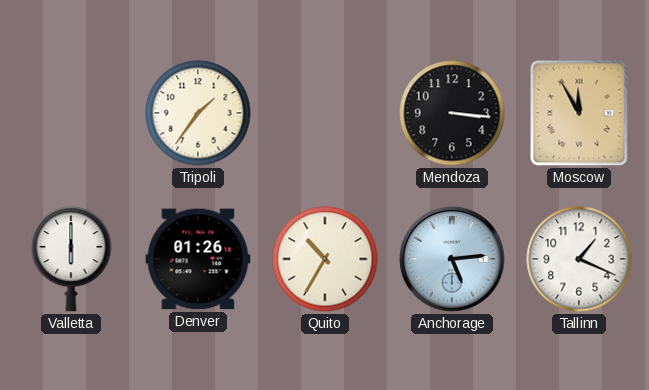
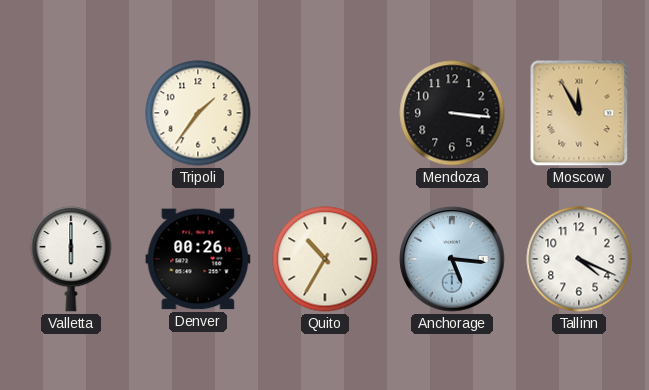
Denver: 01:26 -> 00:26 (198, 259)
Anchorage: 5:14 -> 5:16 (452, 259)
Tallinn: 1:19 -> 4:19 (579, 259)
